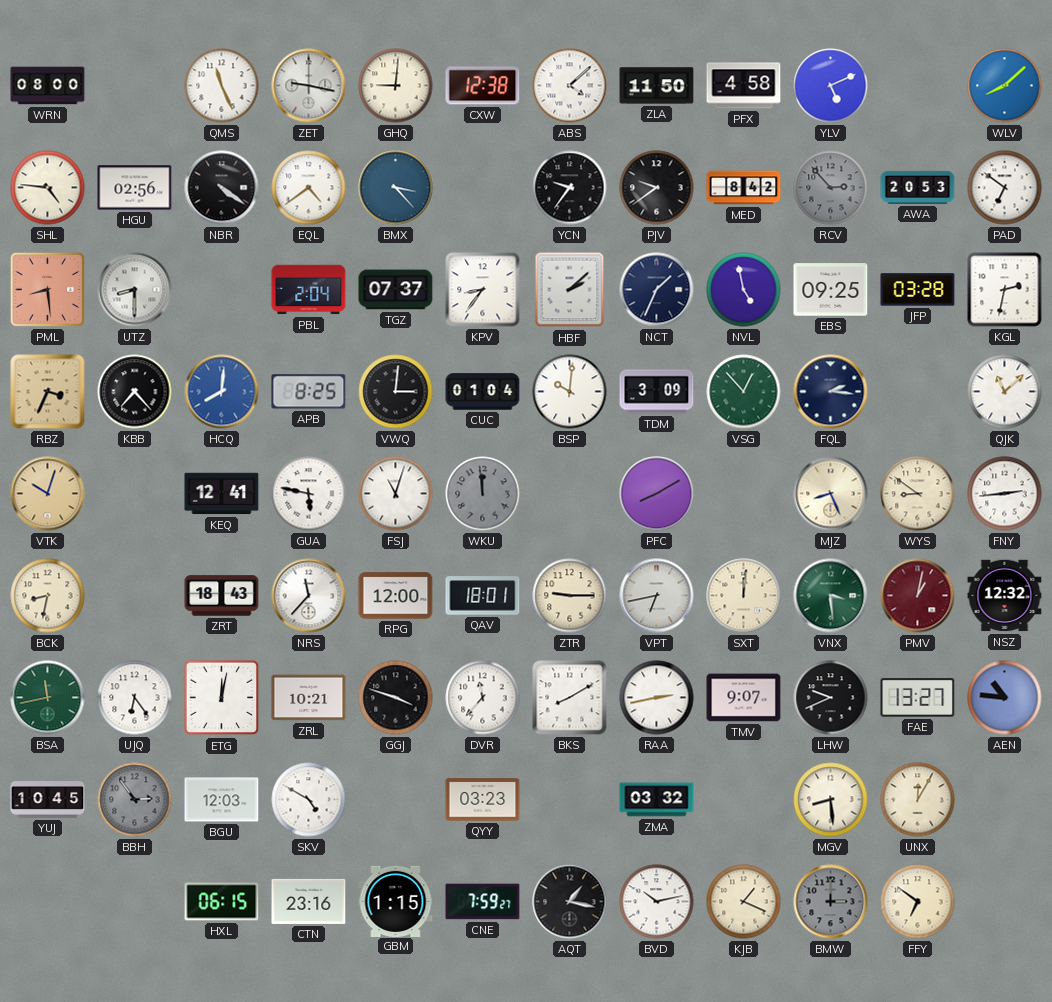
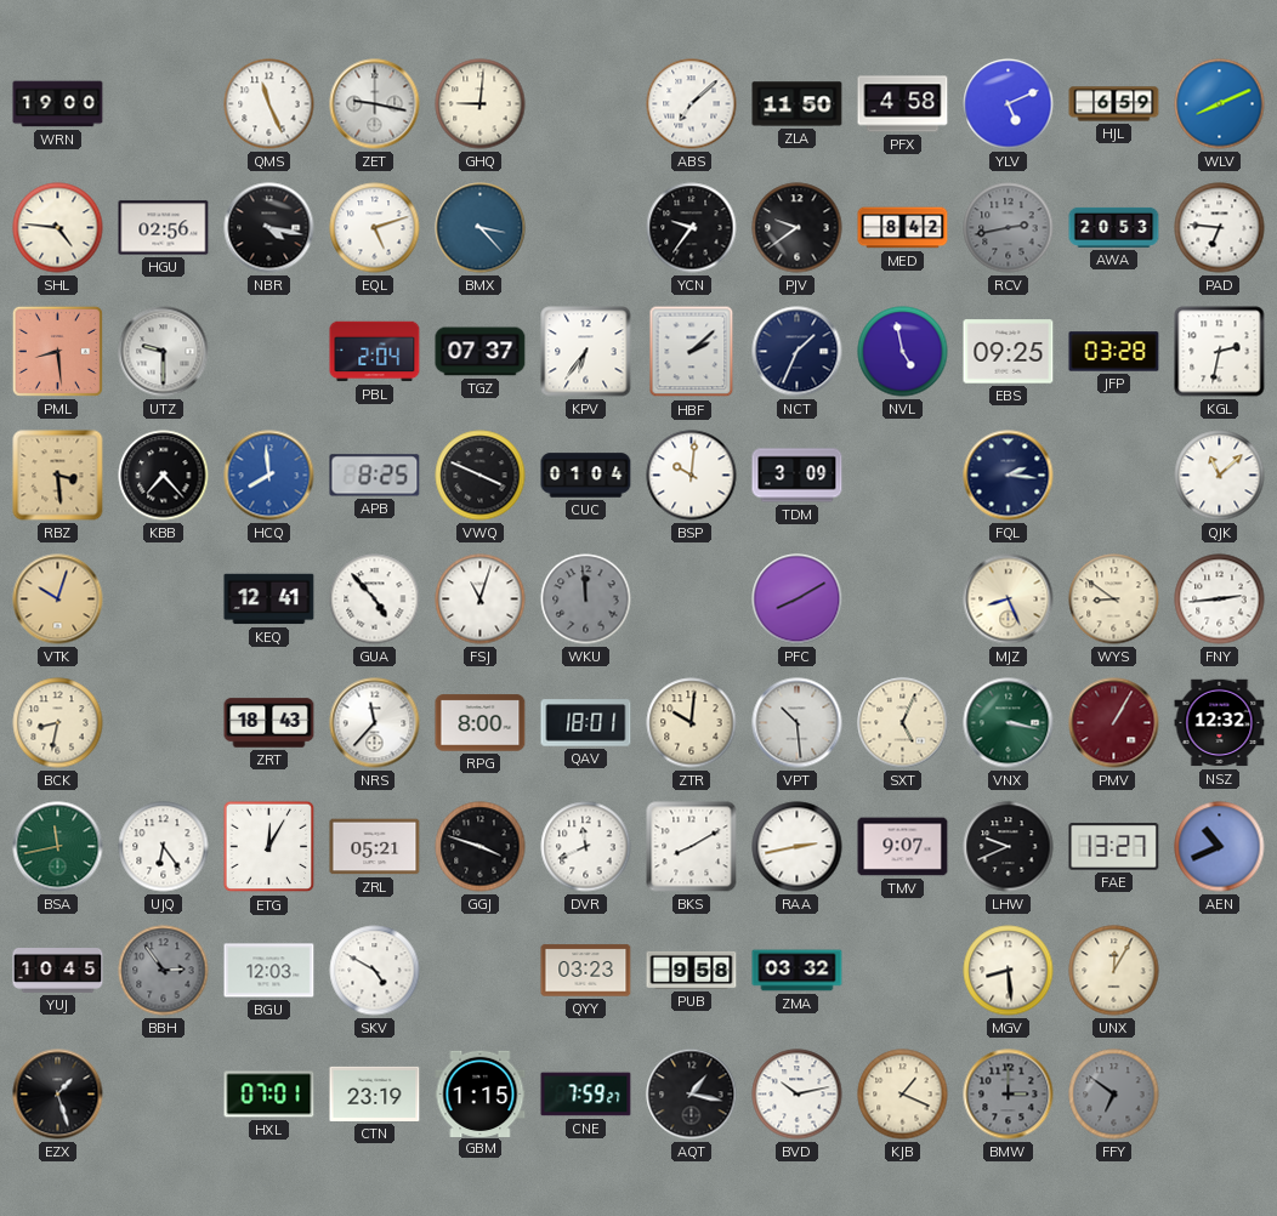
WRN: 08:00 -> 19:00 (58, 104)
CXW: 12:38 -> none (483, 86)
ABS: 4:08 -> 7:08 (692, 104)
HJL: none -> 6:59 (1114, 104)
WLV: 8:08 -> 8:11 (1220, 104)
NBR: 4:21 -> 4:17 (269, 228)
EQL: 4:39 -> 5:12 (375, 228)
RCV: 2:53 -> 2:43 (1009, 228)
PAD: 6:51 -> 6:46 (1220, 228)
UTZ: 8:30 -> 9:30 (164, 352)
KPV: 8:36 -> 6:36 (586, 352)
RBZ: 3:34 -> 3:29 (58, 476)
HCQ: 8:01 -> 7:59 (269, 476)
VWQ: 3:01 -> 3:49 (481, 476)
VSG: 12:53 -> none (744, 392)
GUA: 5:47 -> 4:53 (375, 600)
RPG: 12:00 -> 8:00 (481, 723)
ZTR: 9:15 -> 10:01 (692, 723)
VPT: 6:43 -> 10:29 (798, 723)
SXT: 12:01 -> 5:04 (903, 723)
VNX: 3:29 -> 3:17 (1009, 723)
PMV: 1:02 -> 1:05 (1114, 723)
ETG: 12:02 -> 12:05 (269, 847)
ZRL: 10:21 -> 05:21 (375, 847)
DVR: 11:37 -> 11:41 (586, 847)
AEN: 10:46 -> 10:41 (1220, 847)
PUB: none -> 9:58 (692, 970)
EZX: none -> 1:27 (58, 1095)
HXL: 06:15 -> 07:01 (269, 1095)
CTN: 23:16 -> 23:19 (375, 1093)
FFY dial: cream -> grey (1114, 1095)
